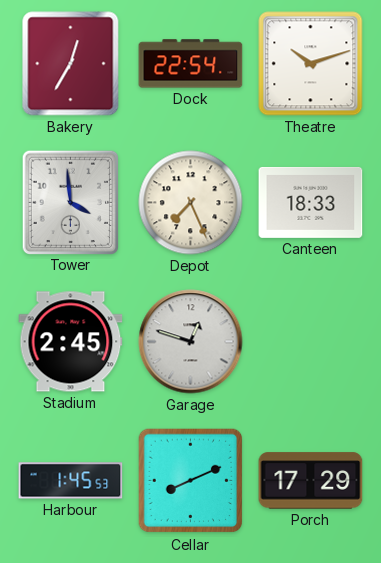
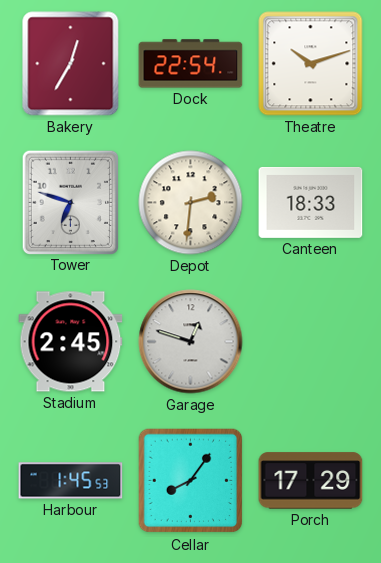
Tower: 3:59 -> 6:48 (70, 202)
Depot: 7:26 -> 2:31 (191, 203)
Cellar: 8:11 -> 8:06 (191, 481)
